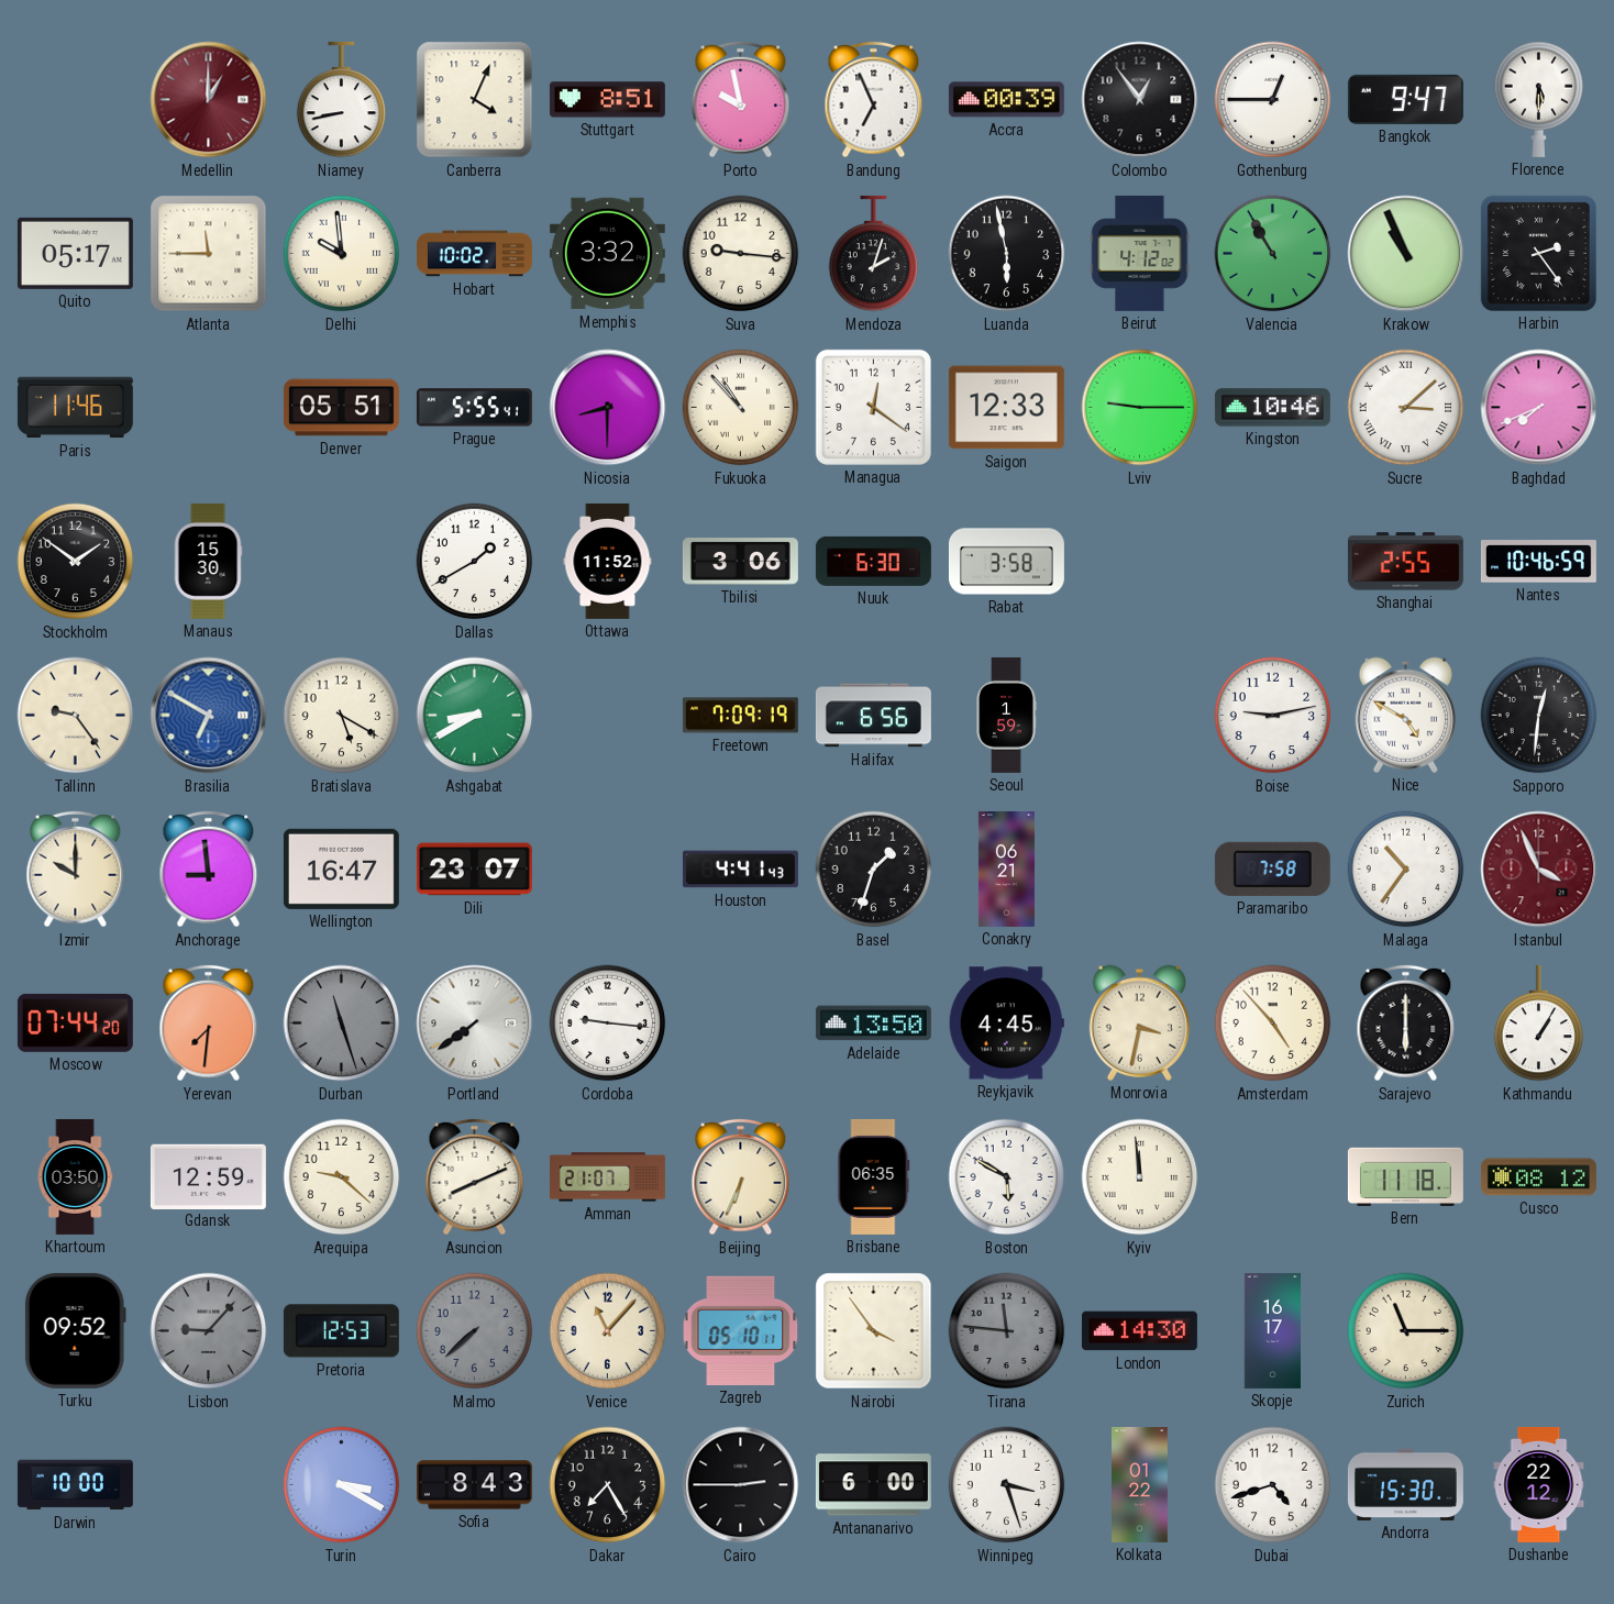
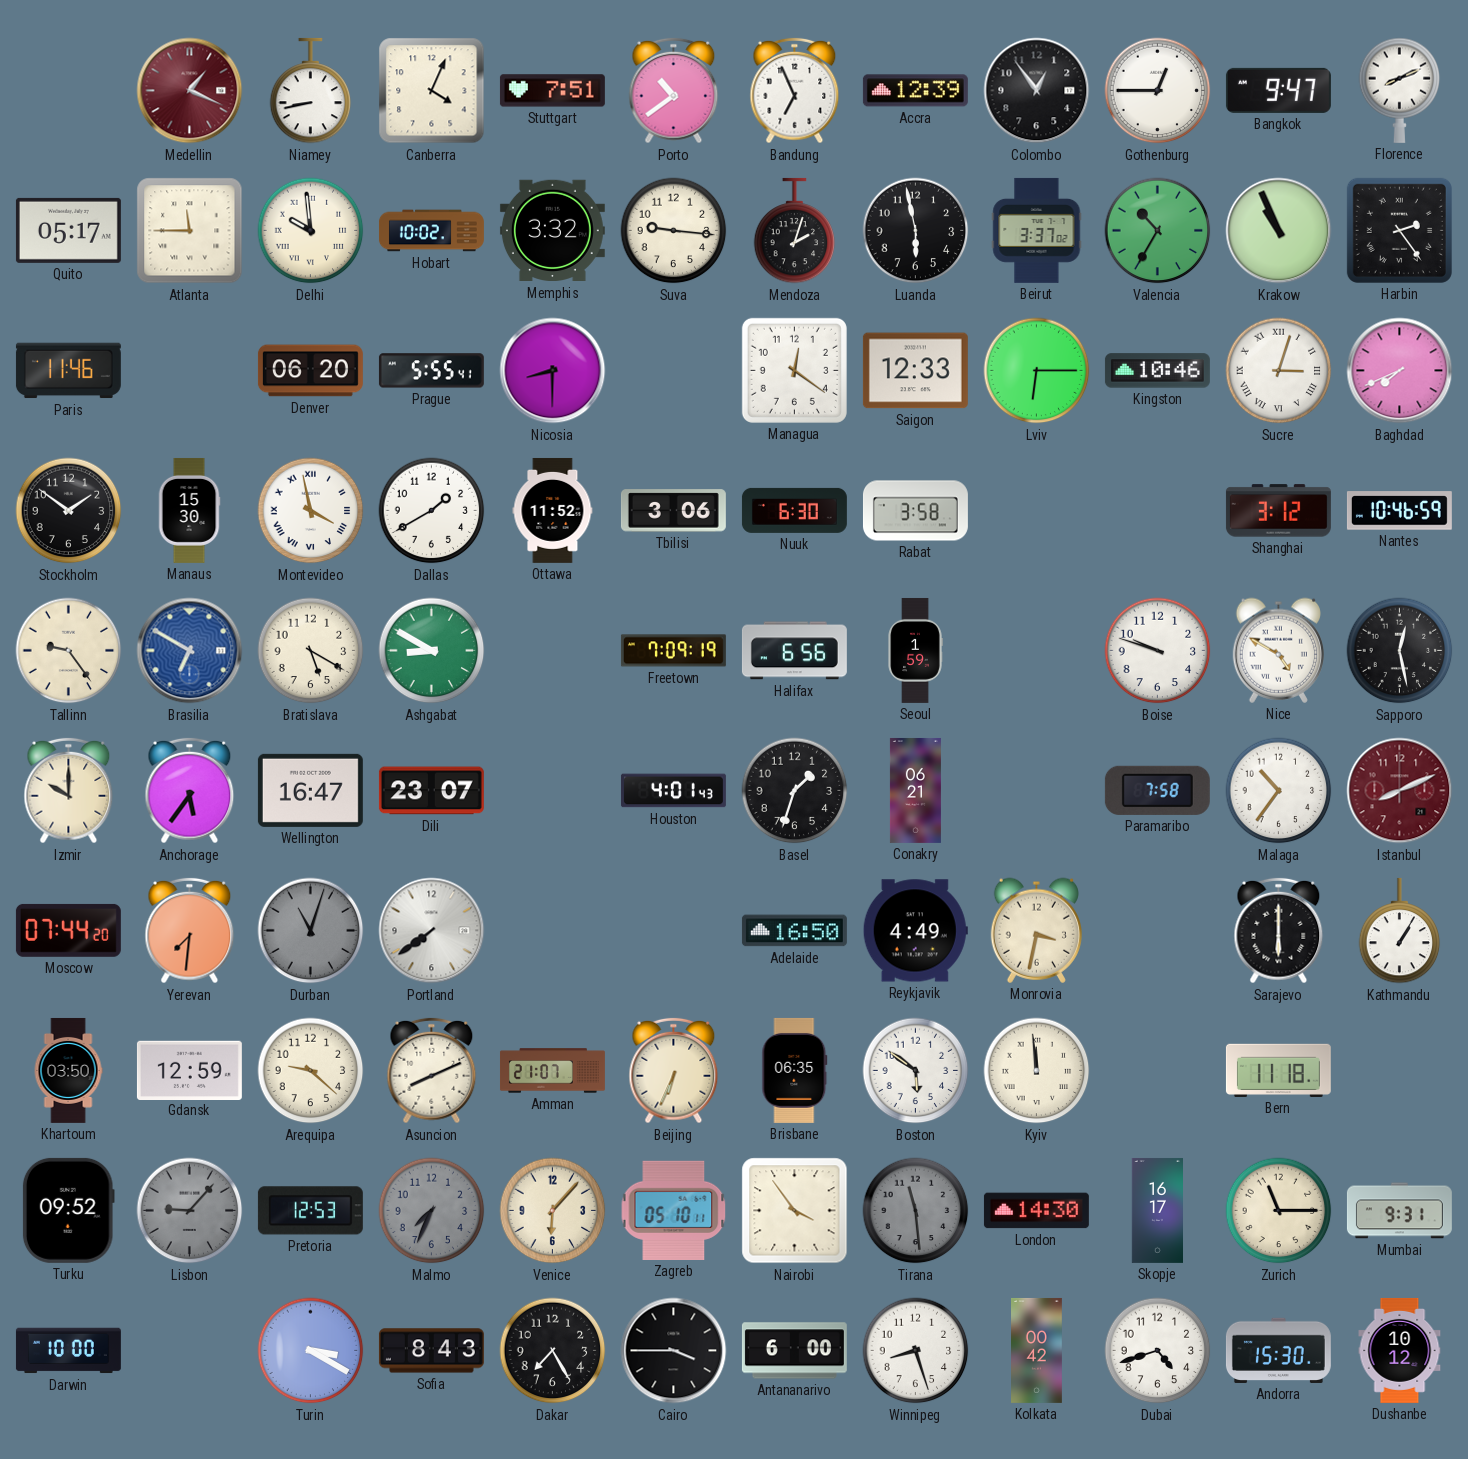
Medellin: 1:00 -> 1:19 (190, 91)
Stuttgart: 8:51 -> 7:51 (552, 91)
Porto: 9:58 -> 10:39 (674, 91)
Accra: 00:39 -> 12:39 (915, 91)
Florence: 5:30 -> 8:11 (1400, 90)
Beirut: 4:12 -> 3:37 (1037, 230)
Valencia: 10:55 -> 10:35 (1158, 231)
Denver: 05:51 -> 06:20 (310, 371)
Fukuoka: 10:53 -> none (741, 408)
Lviv: 9:15 -> 6:15 (1037, 371)
Sucre: 3:08 -> 3:03 (1279, 371)
Montevideo: none -> 3:58 (311, 511)
Shanghai: 2:55 -> 3:12 (1278, 511)
Ashgabat: 8:40 -> 8:50 (432, 651)
Boise: 9:13 -> 9:48 (1158, 651)
Sapporo: 12:31 -> 12:28 (1400, 651)
Anchorage: 8:59 -> 5:36 (190, 791)
Houston: 4:41 -> 4:01 (673, 791)
Istanbul: 3:56 -> 8:11 (1400, 791)
Durban: 11:27 -> 11:03 (311, 931)
Cordoba: 9:16 -> none (608, 1024)
Adelaide: 13:50 -> 16:50 (794, 931)
Reykjavik: 4:45 -> 4:49 (915, 931)
Amsterdam: 4:53 -> none (1273, 1024)
Boston: 5:50 -> 5:51 (916, 1071)
Cusco: 08:12 -> none (1538, 1177)
Malmo: 7:38 -> 7:34 (432, 1211)
Venice: 11:07 -> 6:07 (553, 1211)
Tirana: 11:46 -> 11:29 (916, 1211)
Mumbai: none -> 9:31 (1399, 1211)
Cairo: 2:45 -> 3:45 (674, 1351)
Winnipeg: 3:27 -> 8:27 (916, 1351)
Kolkata: 01:22 -> 00:42 (1037, 1350)
Dushanbe: 22:12 -> 10:12 (1400, 1350)
